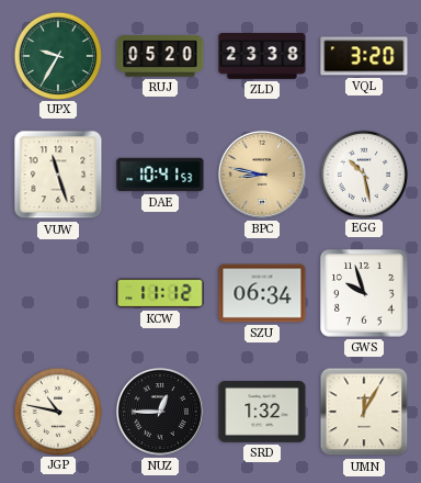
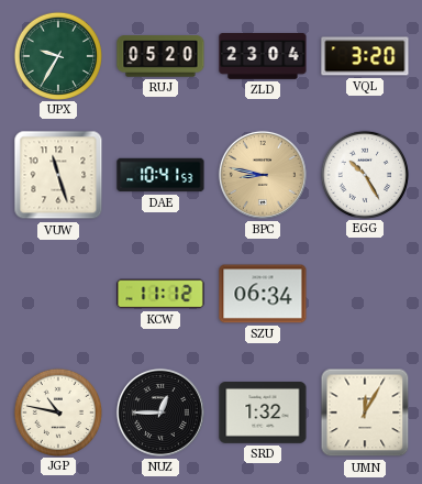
ZLD: 23:38 -> 23:04 (263, 56)
EGG: 10:28 -> 10:25 (365, 174)
GWS: 9:57 -> none (364, 293)
